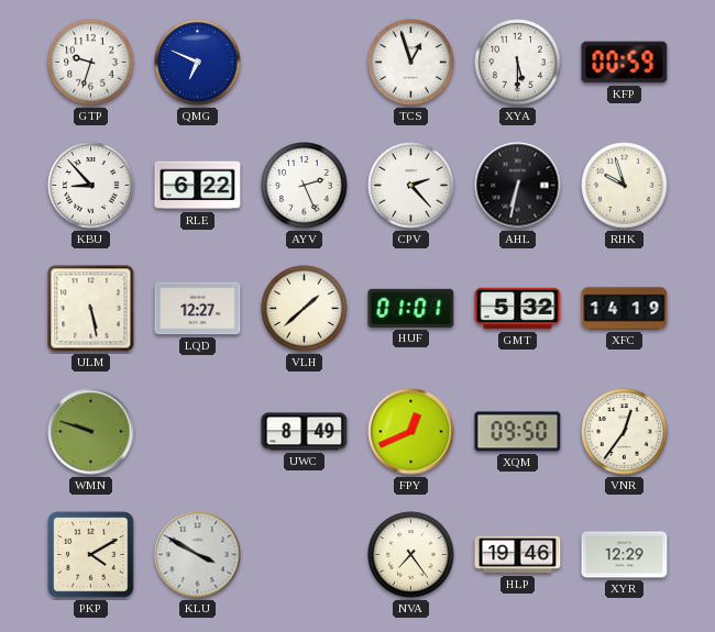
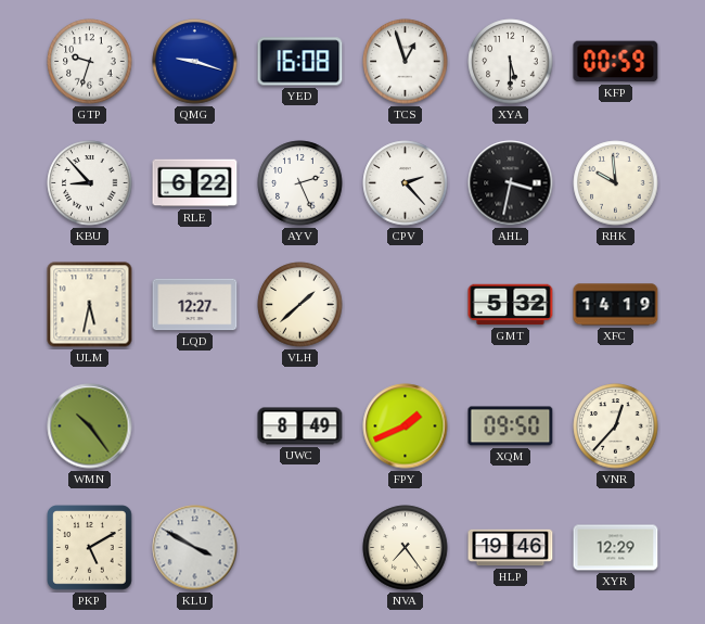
QMG: 6:49 -> 9:18 (195, 62)
YED: none -> 16:08 (300, 62)
AHL: 6:32 -> 3:32 (511, 183)
RHK: 9:57 -> 9:59 (616, 183)
ULM: 5:28 -> 5:32 (90, 305)
HUF: 01:01 -> none (411, 308)
WMN: 9:48 -> 10:24 (90, 426)
FPY: 12:41 -> 1:41 (406, 426)
VNR: 12:36 -> 12:37 (616, 426)
PKP: 4:10 -> 5:10 (90, 548)
